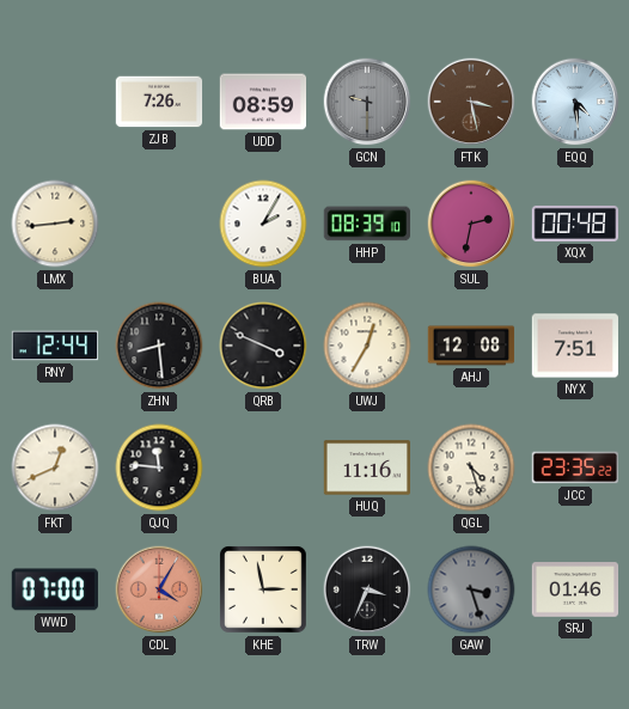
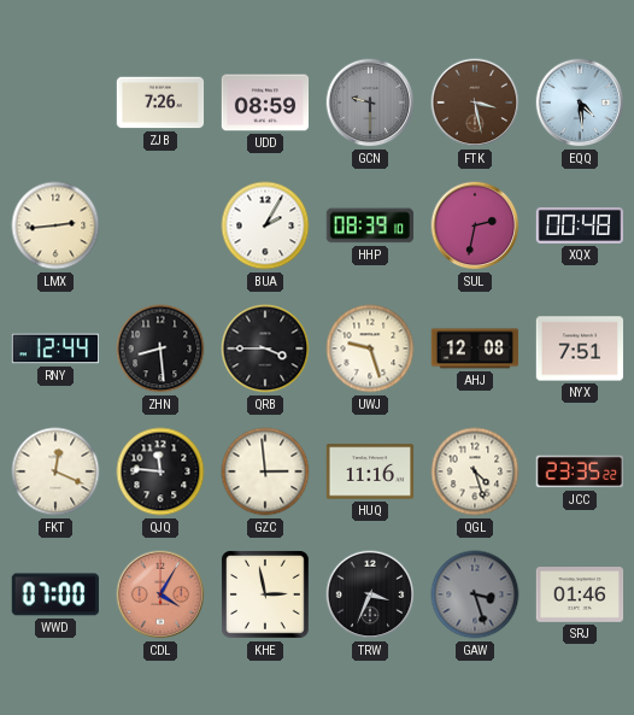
QRB: 3:49 -> 3:45 (265, 348)
UWJ: 12:35 -> 9:27 (370, 348)
FKT: 12:41 -> 12:19 (55, 471)
GZC: none -> 2:59 (265, 471)
